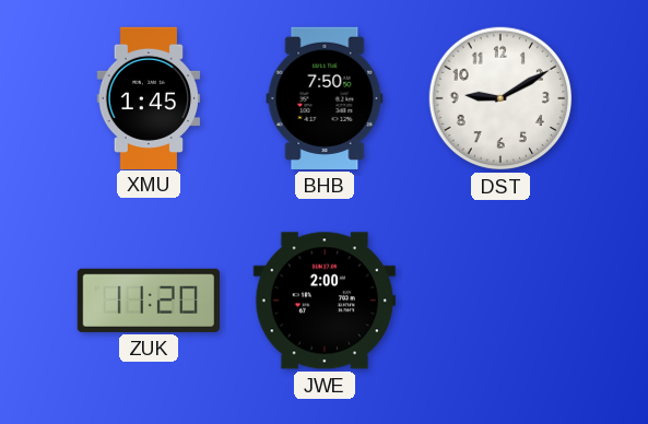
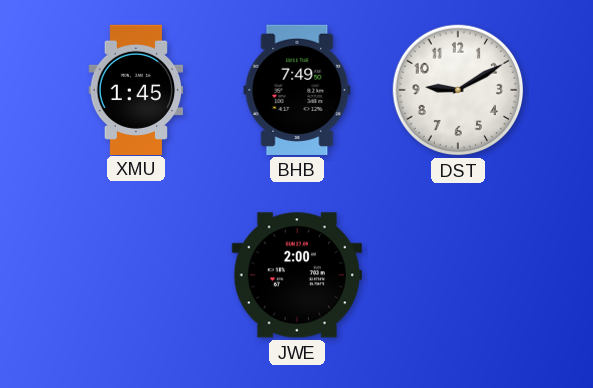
BHB: 7:50 -> 7:49 (297, 90)
ZUK: 11:20 -> none (149, 301)
